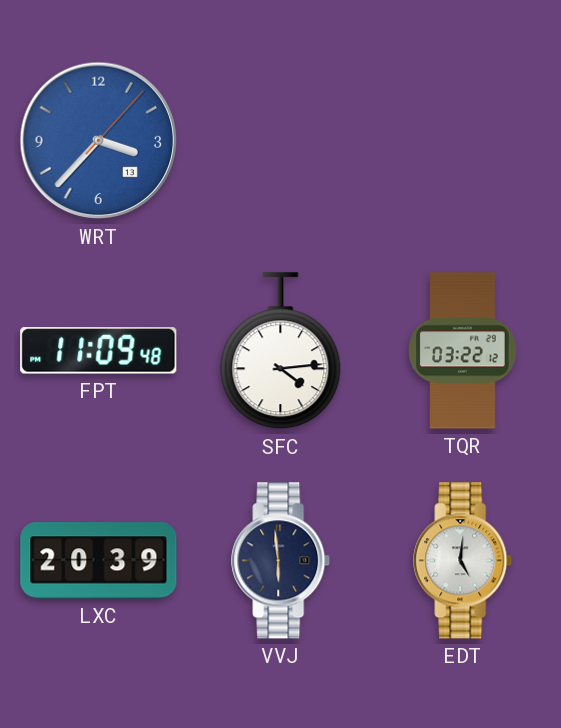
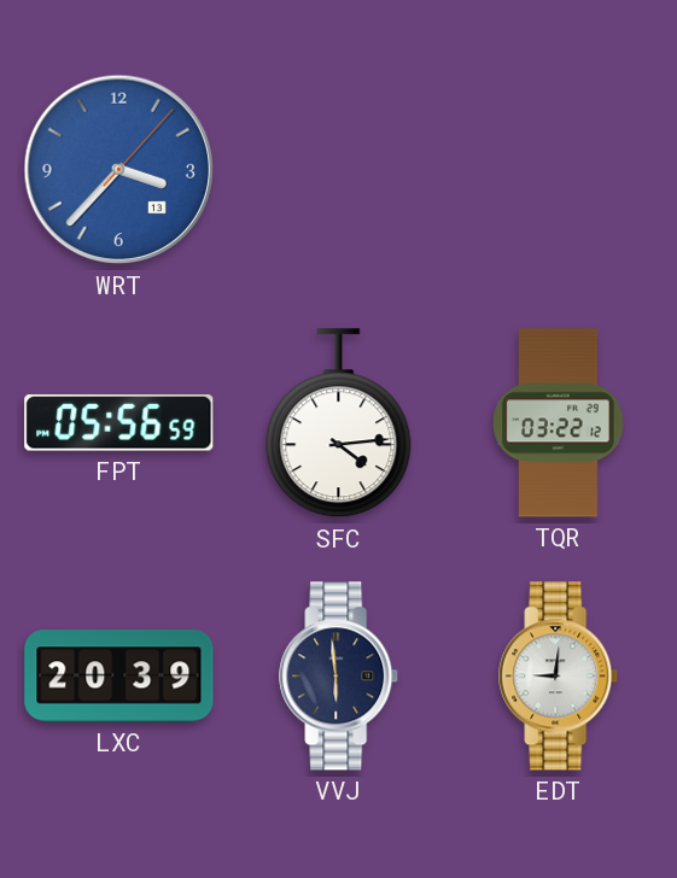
FPT: 11:09 -> 05:56 (119, 423)
EDT: 5:01 -> 9:01 (559, 677)
